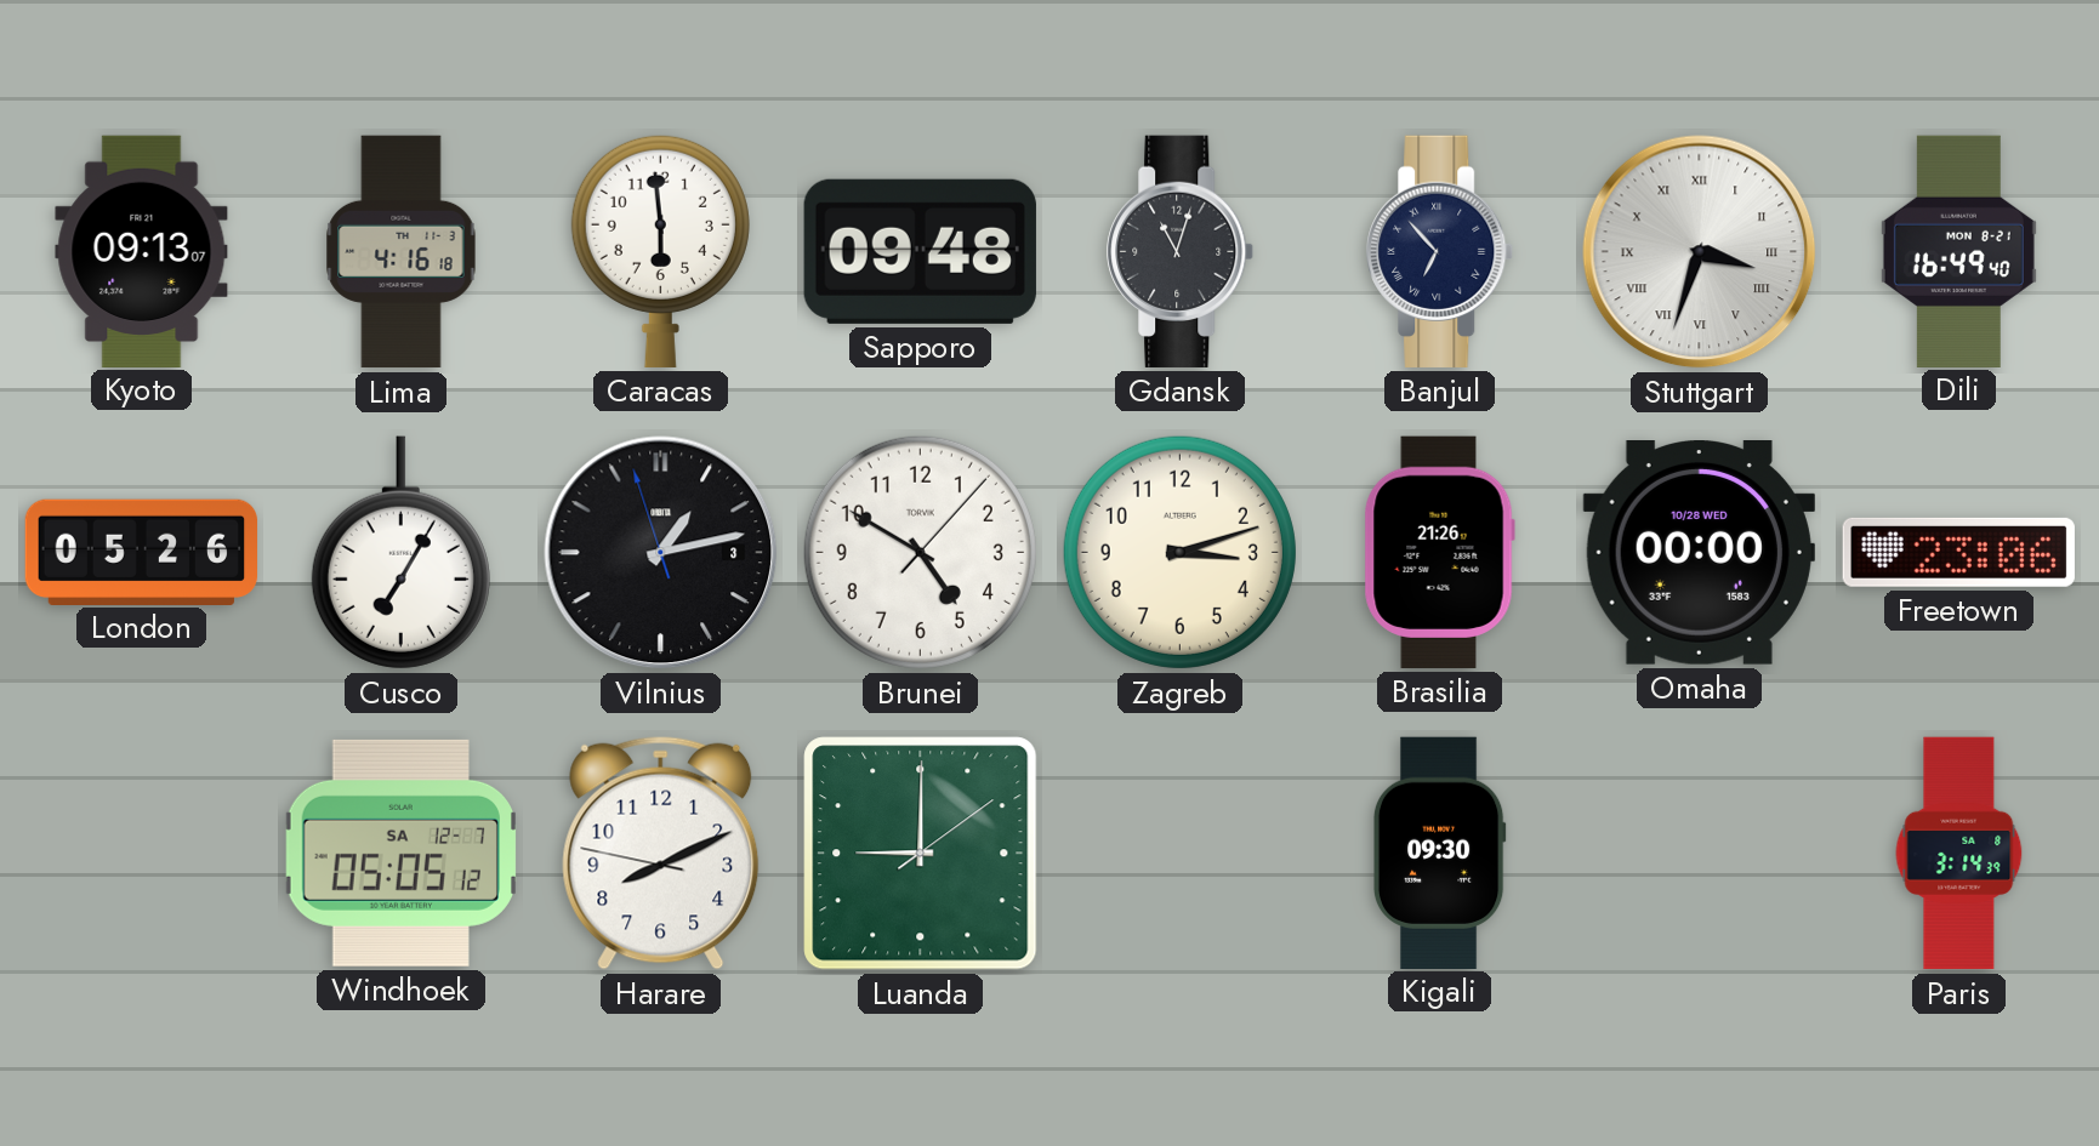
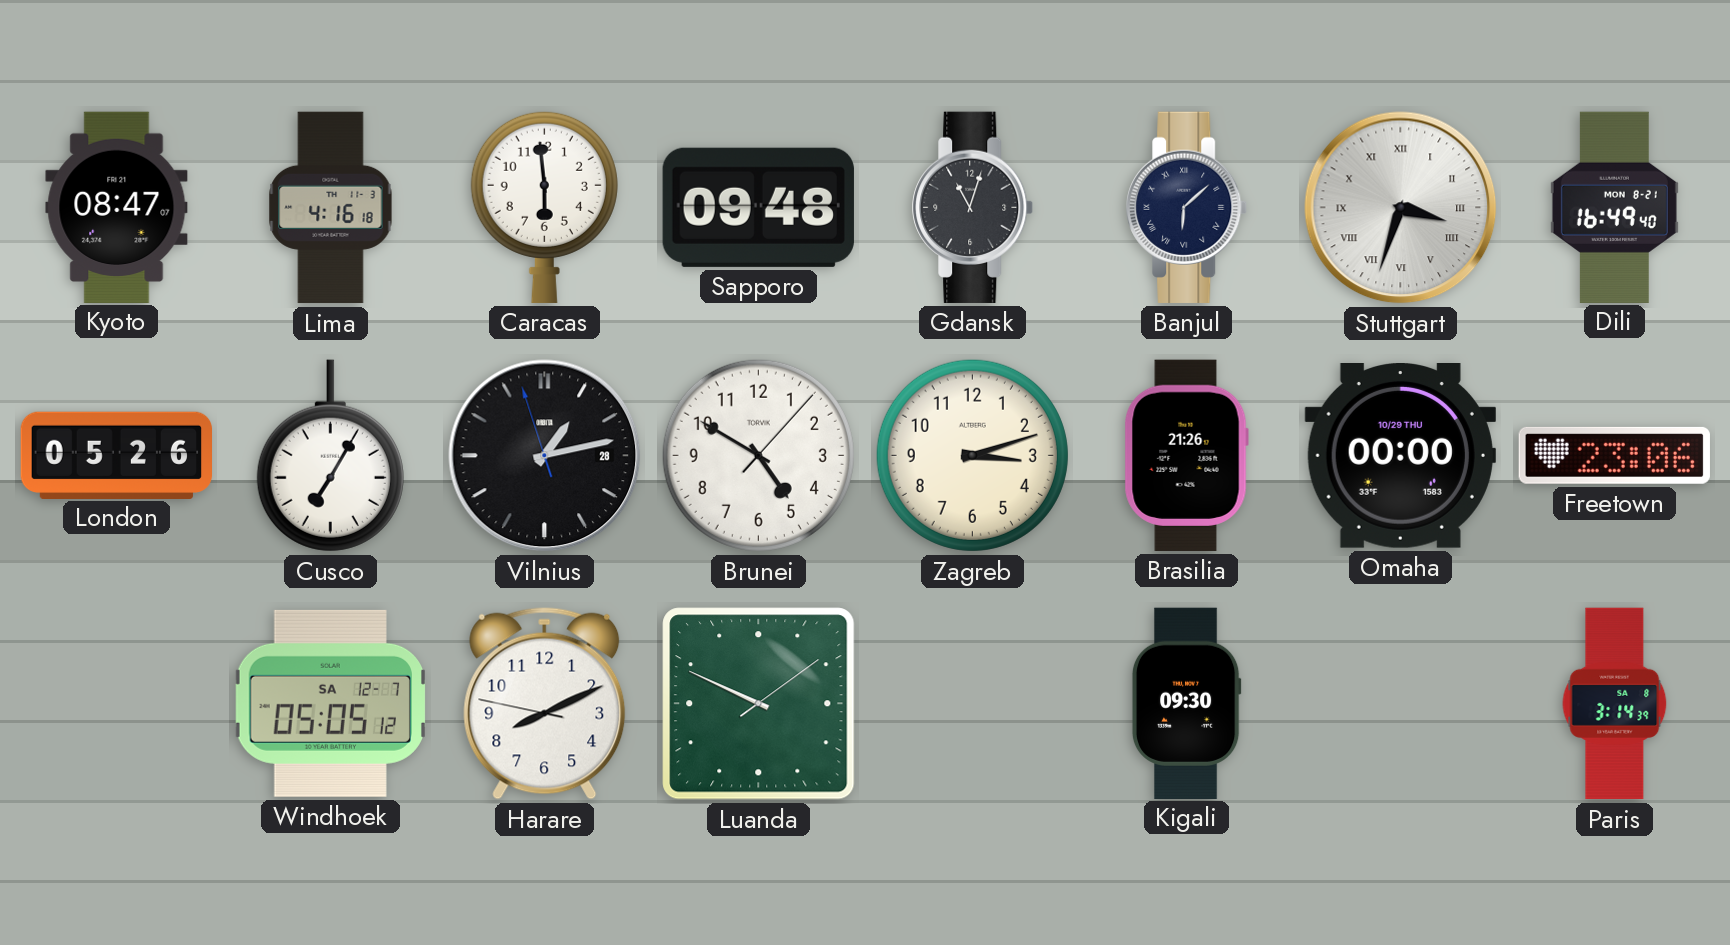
Kyoto: 09:13 -> 08:47 (117, 207)
Banjul: 6:53 -> 6:08 (1187, 207)
Vilnius date: 3 -> 28 (545, 456)
Omaha date: 10/28 WED -> 10/29 THU (1400, 456)
Luanda: 9:00 -> 9:49 (759, 704)
